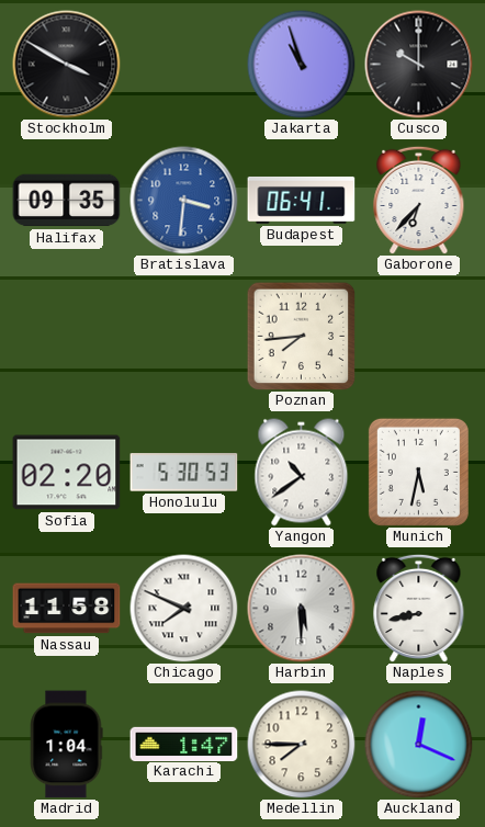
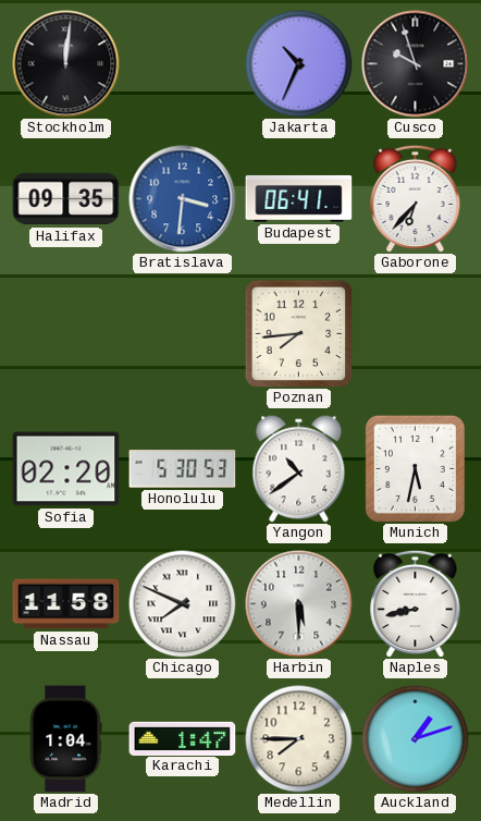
Stockholm: 3:50 -> 12:01 (66, 64)
Jakarta: 10:57 -> 10:34 (299, 64)
Cusco: 10:00 -> 9:57 (416, 64)
Auckland: 12:19 -> 1:12 (416, 739)
